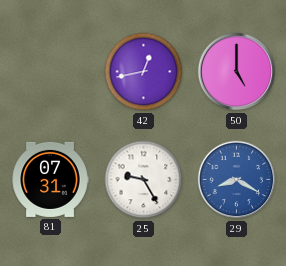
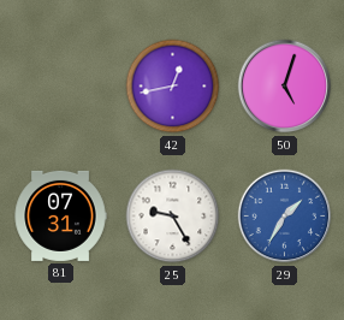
50: 5:00 -> 5:03 (285, 87)
29: 8:20 -> 1:35 (285, 217)
